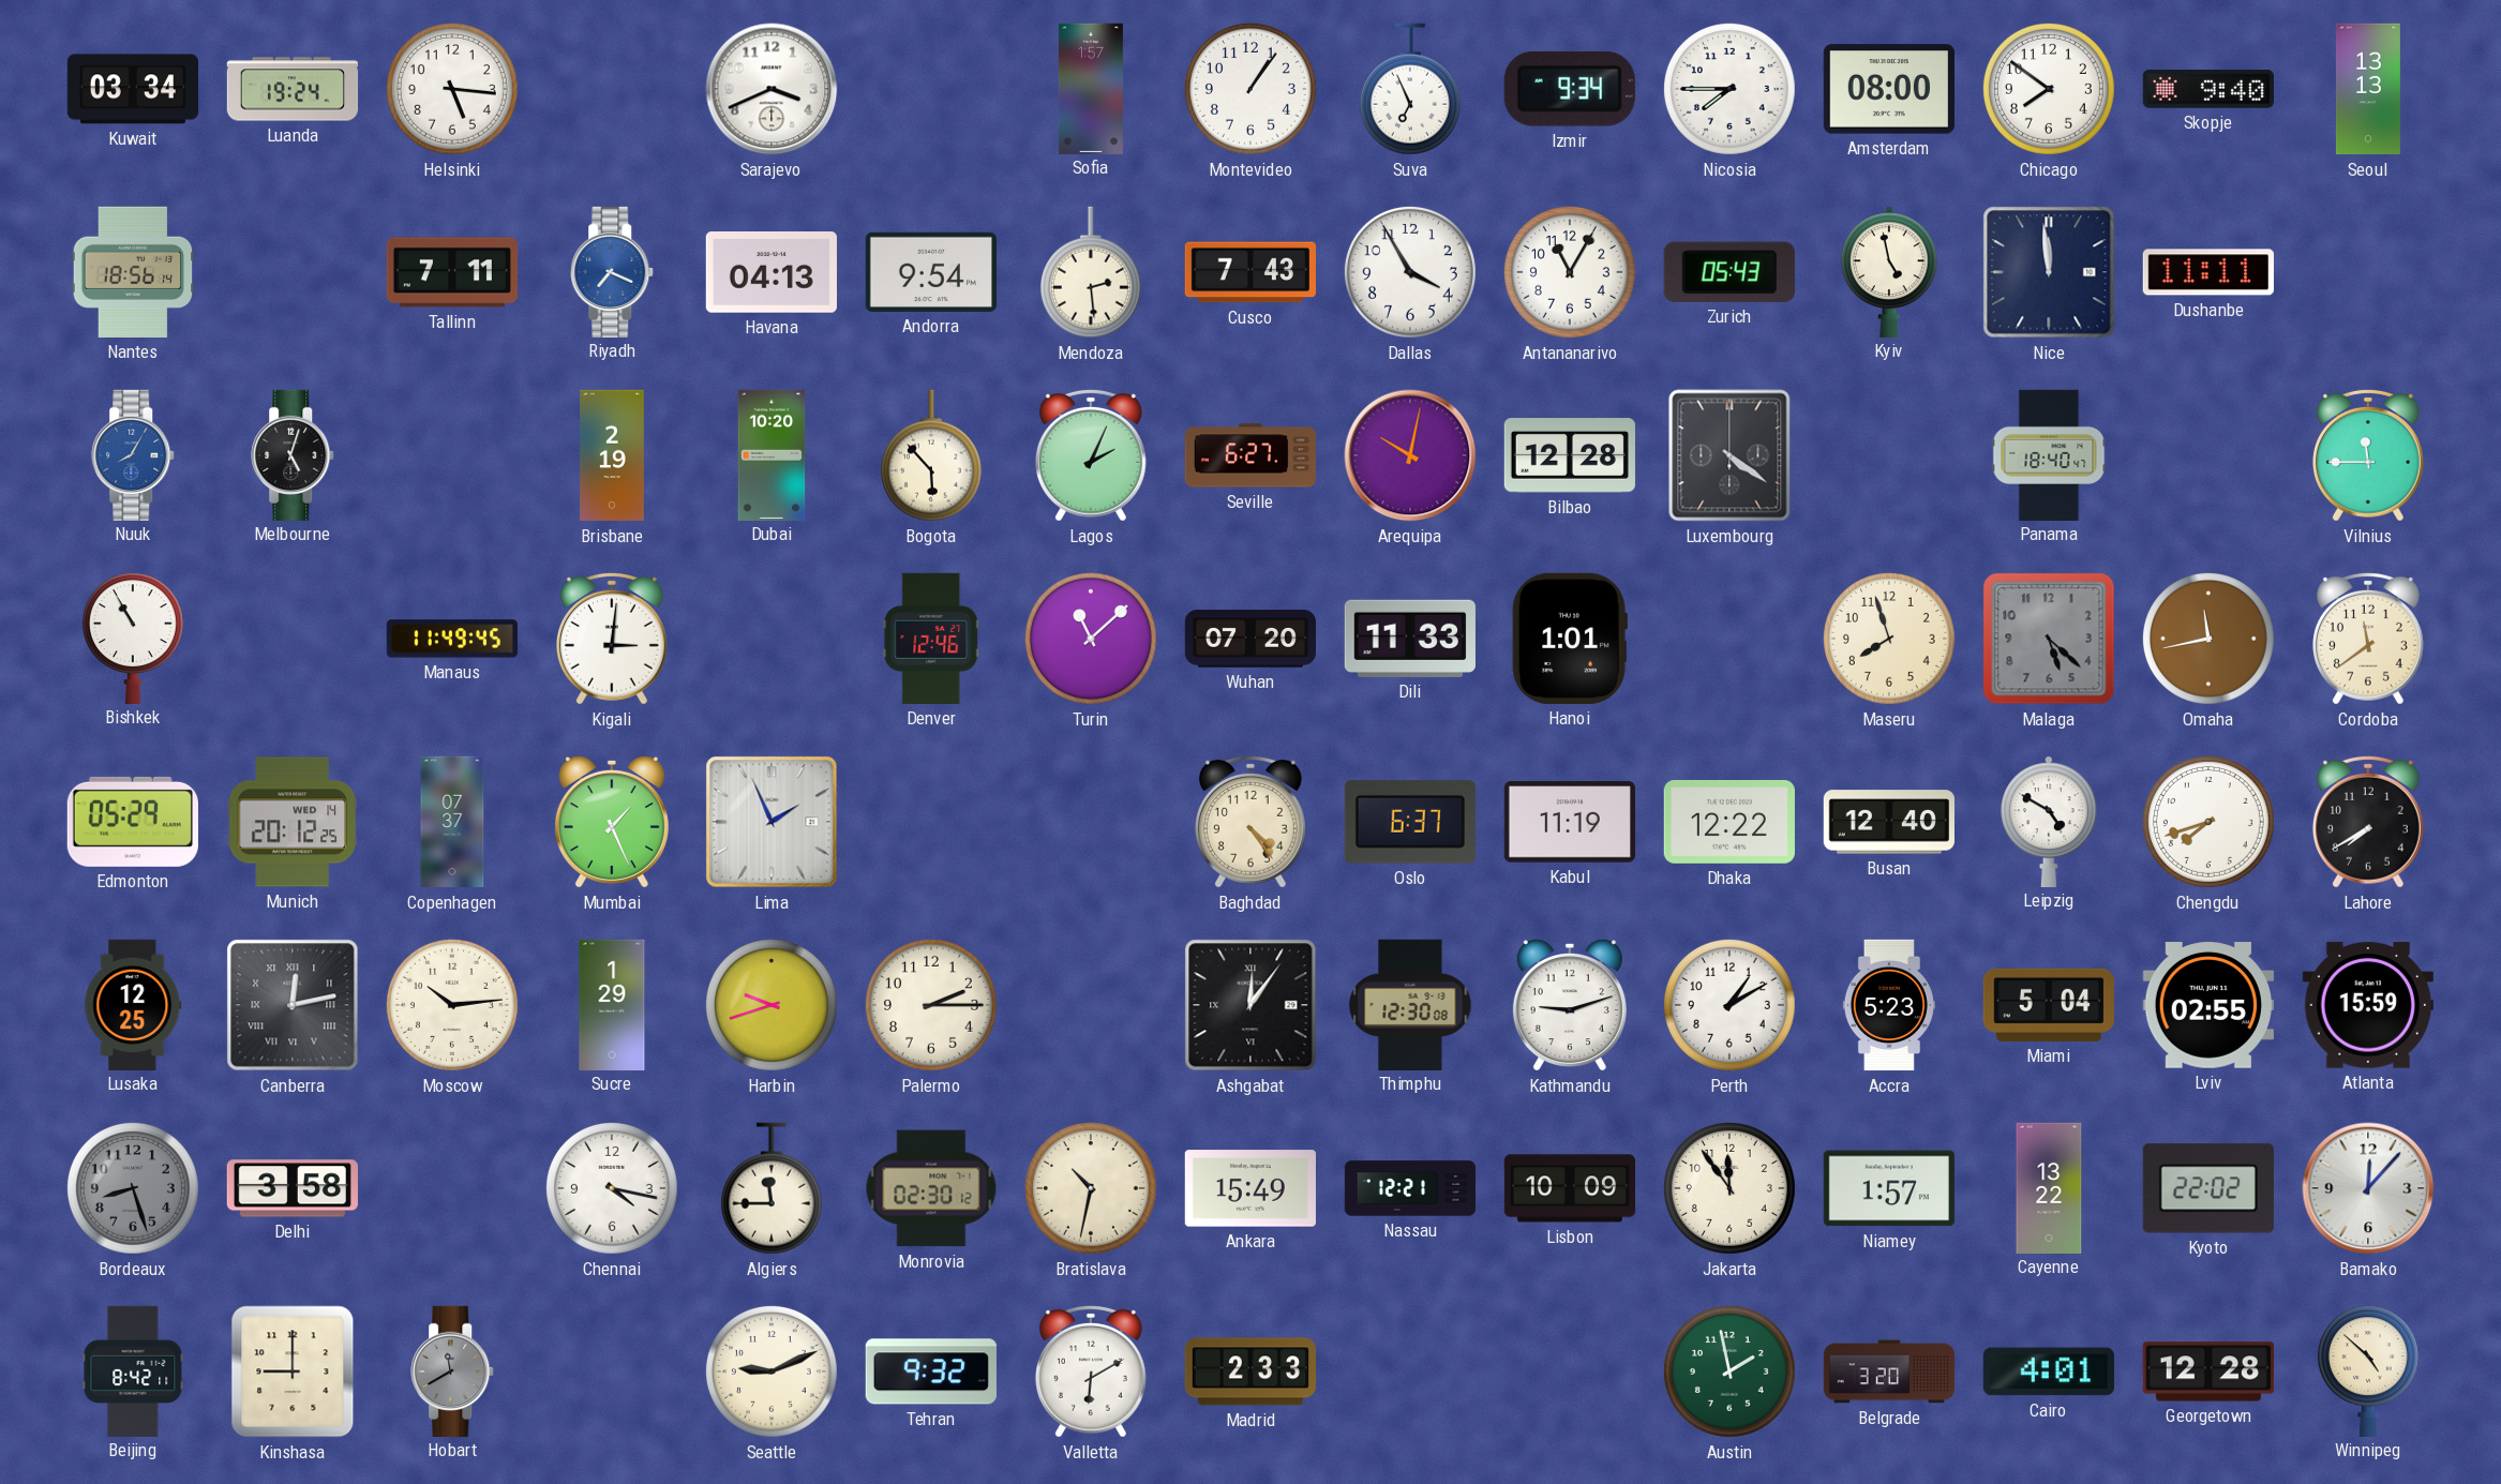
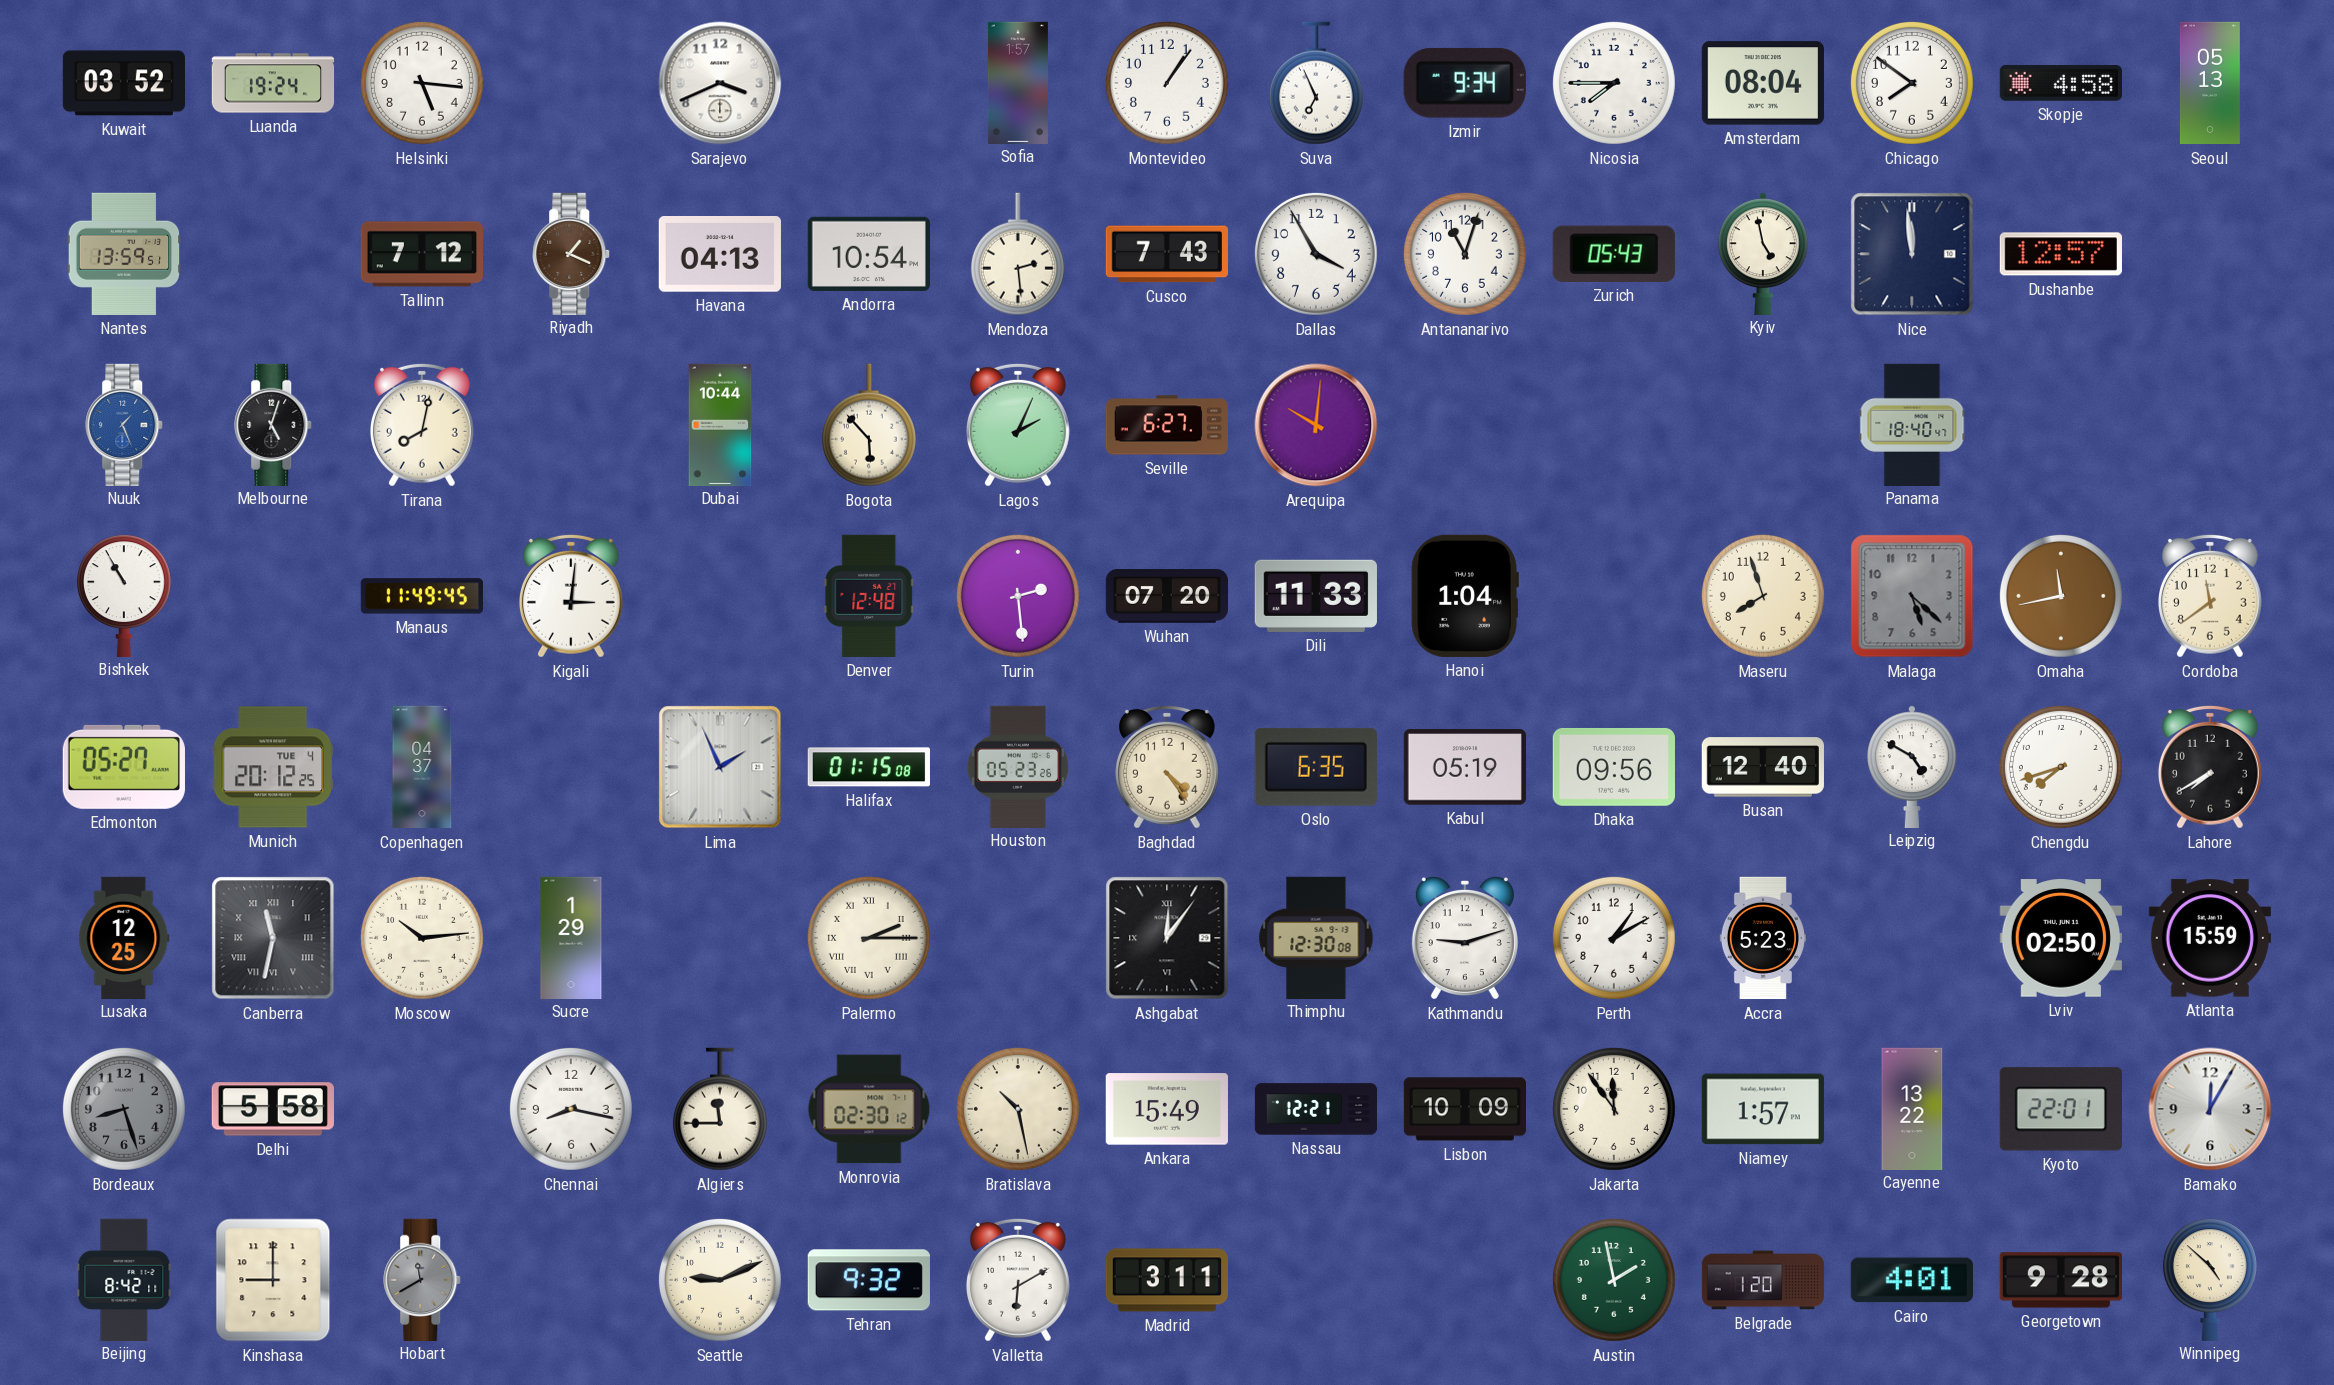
Kuwait: 03:34 -> 03:52 (123, 83)
Amsterdam: 08:00 -> 08:04 (1763, 83)
Skopje: 9:40 -> 4:58 (2061, 84)
Seoul: 13:13 -> 05:13 (2210, 83)
Nantes: 18:56 -> 13:59 (124, 254)
Tallinn: 7:11 -> 7:12 (421, 254)
Riyadh: 7:19 -> 1:19 (572, 253)
Riyadh dial: blue -> brown (572, 253)
Andorra: 9:54 -> 10:54 (869, 254)
Antananarivo: 11:05 -> 11:03 (1465, 254)
Dushanbe: 11:11 -> 12:57 (2061, 254)
Nuuk: 8:05 -> 1:26 (125, 424)
Tirana: none -> 8:02 (422, 425)
Brisbane: 2:19 -> none (613, 455)
Dubai: 10:20 -> 10:44 (720, 424)
Arequipa: 10:02 -> 10:01 (1316, 425)
Bilbao: 12:28 -> none (1570, 455)
Luxembourg: 4:21 -> none (1729, 455)
Vilnius: 11:45 -> none (2368, 455)
Denver: 12:46 -> 12:48 (869, 596)
Turin: 11:08 -> 2:29 (1018, 596)
Hanoi: 1:01 -> 1:04 (1465, 596)
Edmonton: 05:29 -> 05:27 (124, 767)
Munich date: WED 14 -> TUE 4 (273, 767)
Copenhagen: 07:37 -> 04:37 (422, 767)
Mumbai: 1:26 -> none (612, 822)
Halifax: none -> 01:15 (869, 767)
Houston: none -> 05:23 (1018, 766)
Oslo: 6:37 -> 6:35 (1316, 767)
Kabul: 11:19 -> 05:19 (1465, 767)
Dhaka: 12:22 -> 09:56 (1614, 767)
Canberra: 12:13 -> 11:32 (273, 938)
Harbin: 9:42 -> none (772, 1005)
Palermo numerals: Arabic -> Roman (869, 938)
Miami: 5:04 -> none (2049, 1005)
Lviv: 02:55 -> 02:50 (2061, 938)
Delhi: 3:58 -> 5:58 (273, 1109)
Chennai: 4:17 -> 8:17 (571, 1109)
Bratislava: 10:32 -> 10:28 (1018, 1109)
Kyoto: 22:02 -> 22:01 (2061, 1109)
Bamako: 12:07 -> 12:05 (2210, 1109)
Madrid: 2:33 -> 3:11 (1166, 1280)
Belgrade: 3:20 -> 1:20 (1763, 1280)
Georgetown: 12:28 -> 9:28 (2061, 1280)
